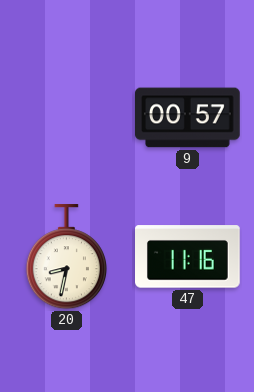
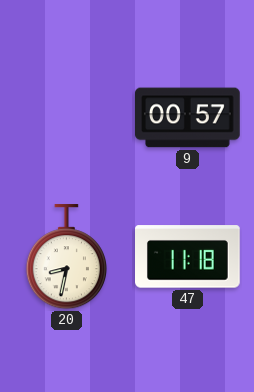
47: 11:16 -> 11:18 (188, 257)
